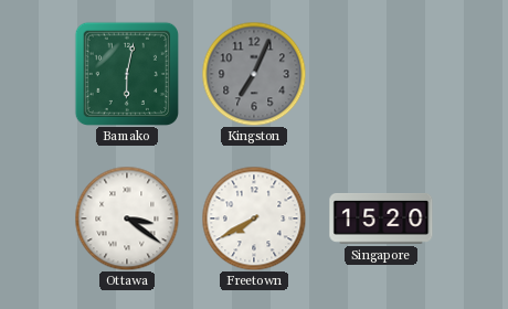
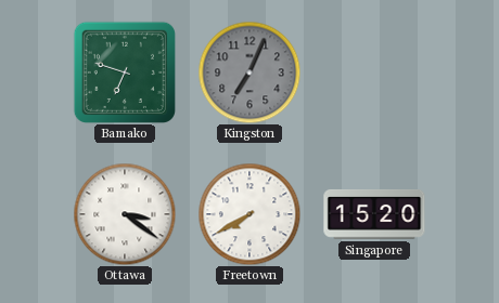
Bamako: 6:02 -> 6:48 (124, 71)
